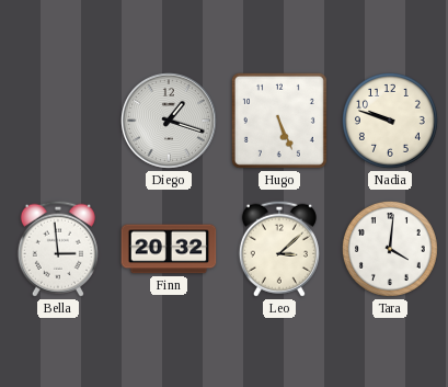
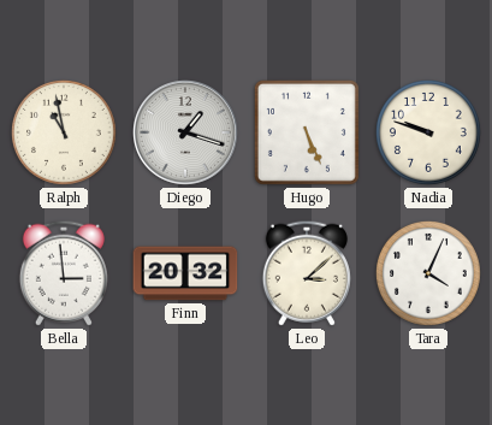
Ralph: none -> 10:58 (64, 132)
Tara: 4:01 -> 4:04 (428, 273)
